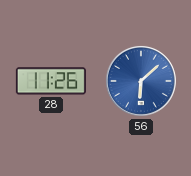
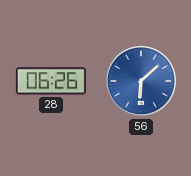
28: 11:26 -> 06:26 (51, 81)
